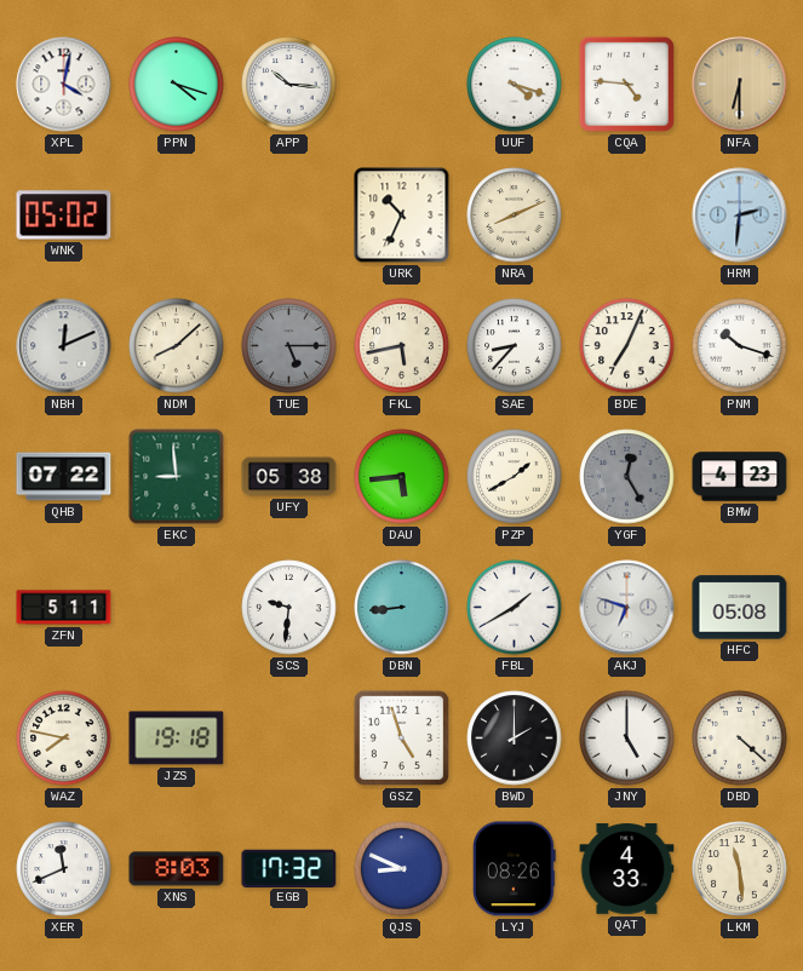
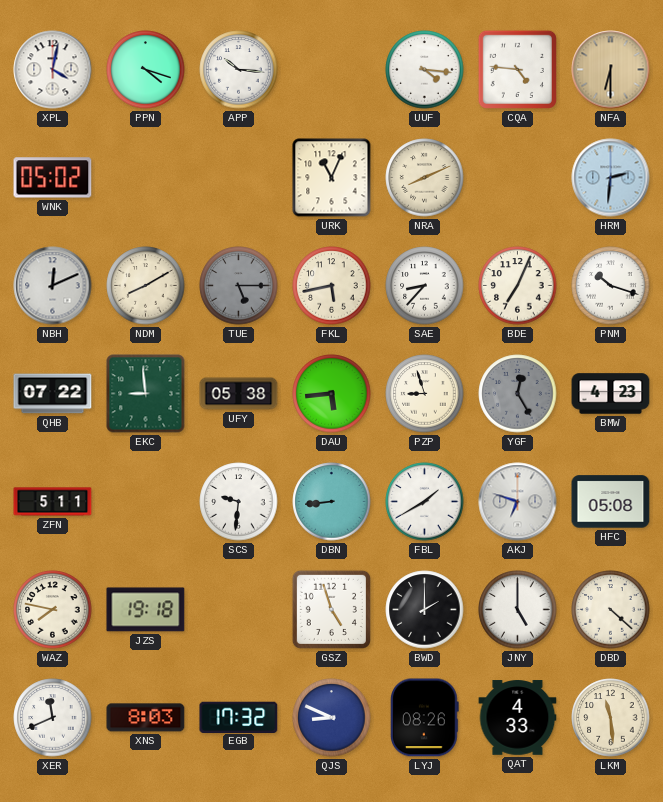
UUF: 4:18 -> 4:16 (425, 70)
URK: 10:34 -> 11:04 (332, 178)
NDM: 8:08 -> 8:10 (146, 286)
PZP: 1:40 -> 8:57 (425, 394)
